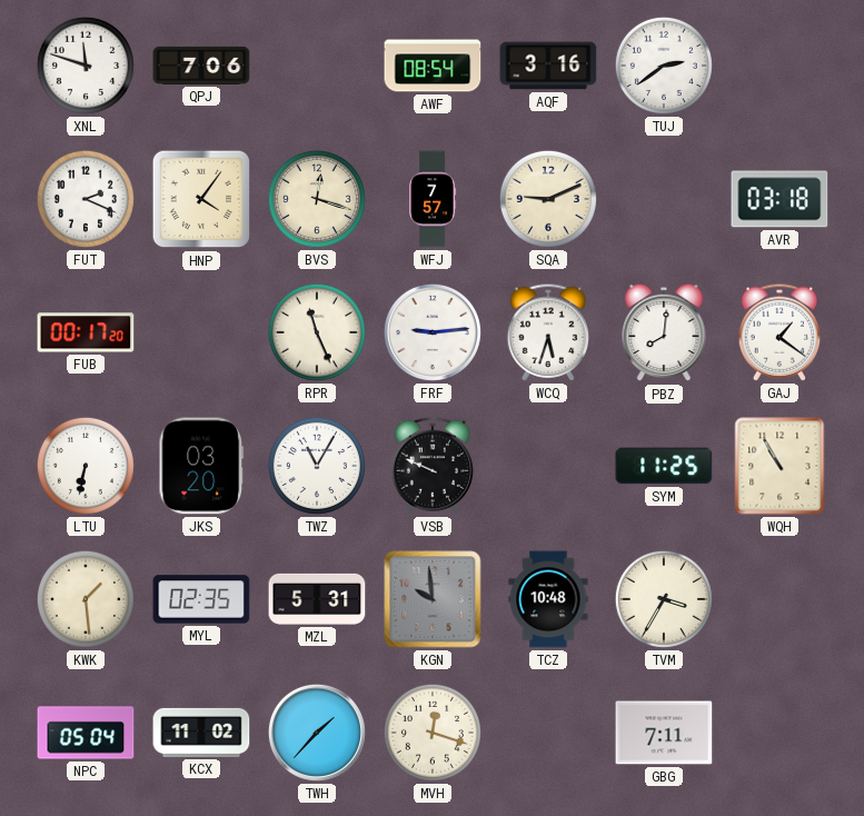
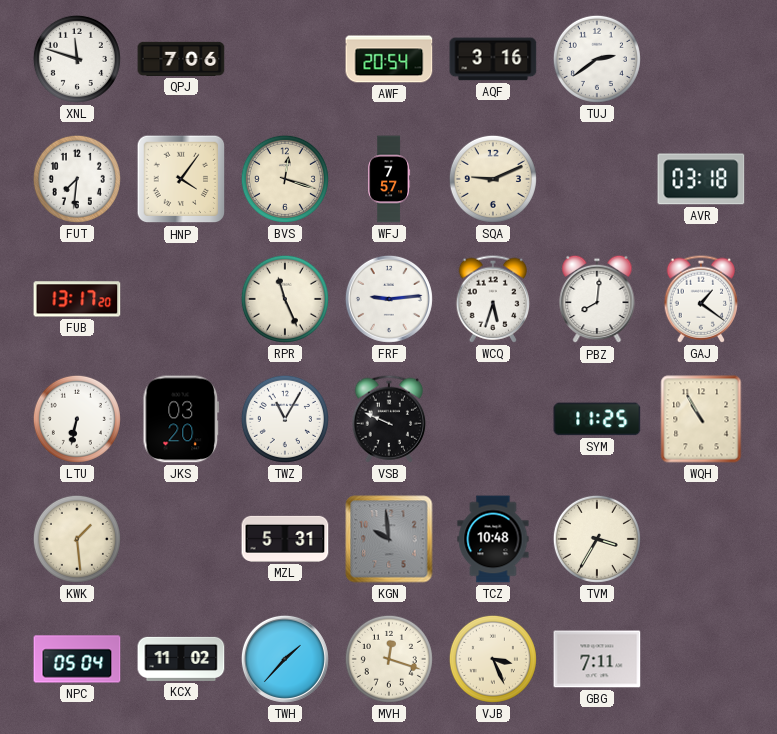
AWF: 08:54 -> 20:54 (389, 59)
FUT: 2:19 -> 7:31 (77, 179)
FUB: 00:17 -> 13:17 (77, 299)
MYL: 02:35 -> none (201, 599)
VJB: none -> 3:26 (493, 659)
